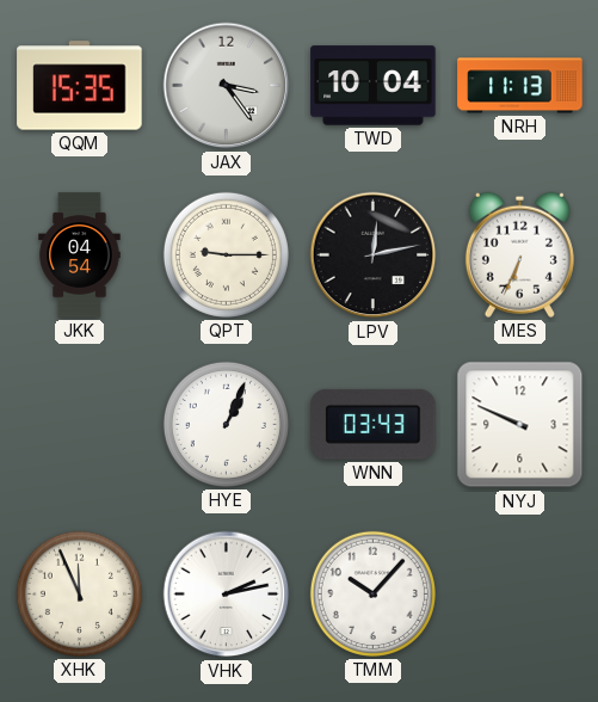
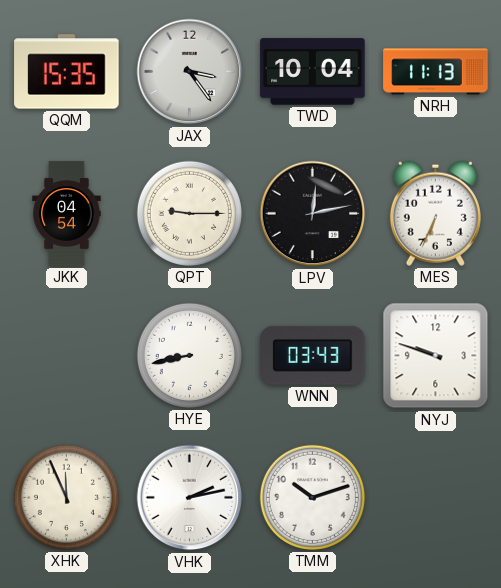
HYE: 1:04 -> 8:43 (189, 355)
NYJ: 9:49 -> 9:48 (436, 356)
TMM: 10:07 -> 10:12 (312, 497)
